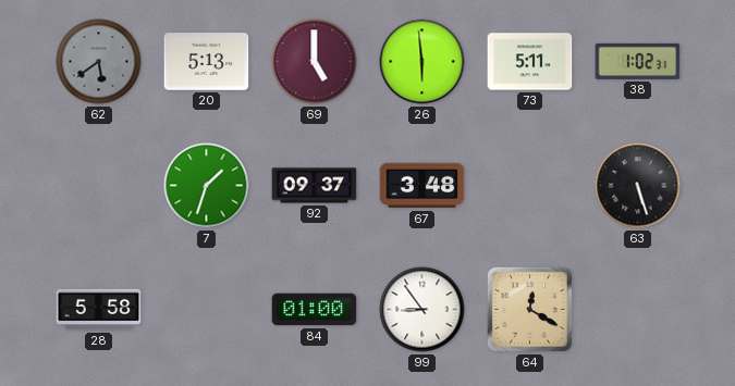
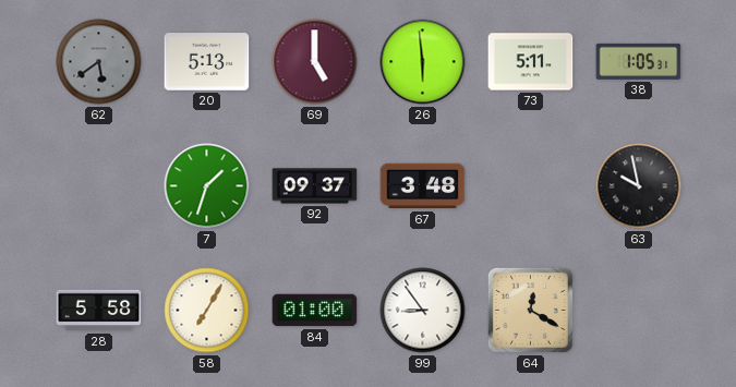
38: 1:02 -> 1:05 (639, 61)
63: 5:27 -> 9:58 (639, 186)
58: none -> 7:05 (207, 311)
